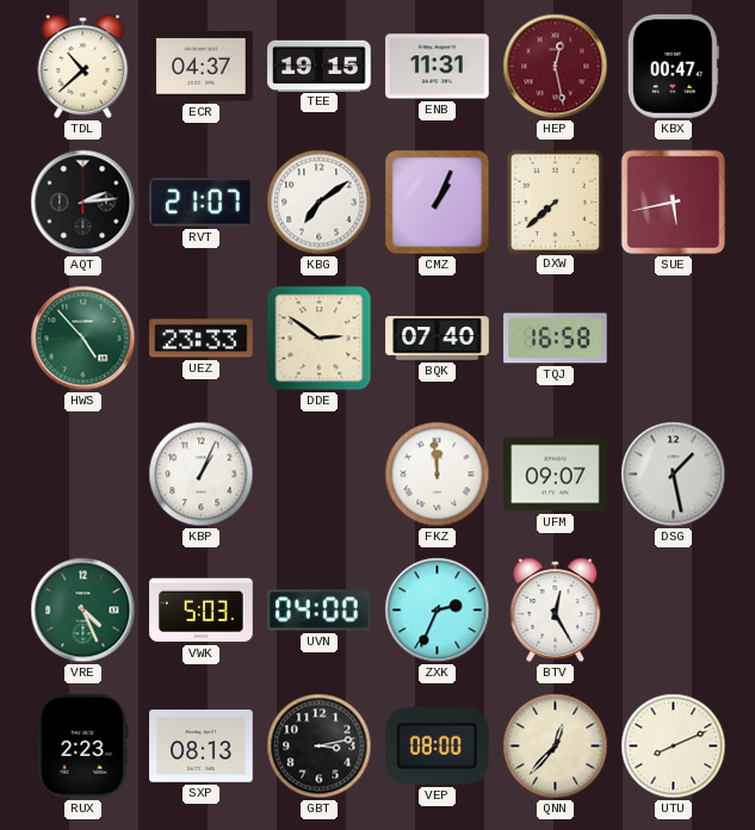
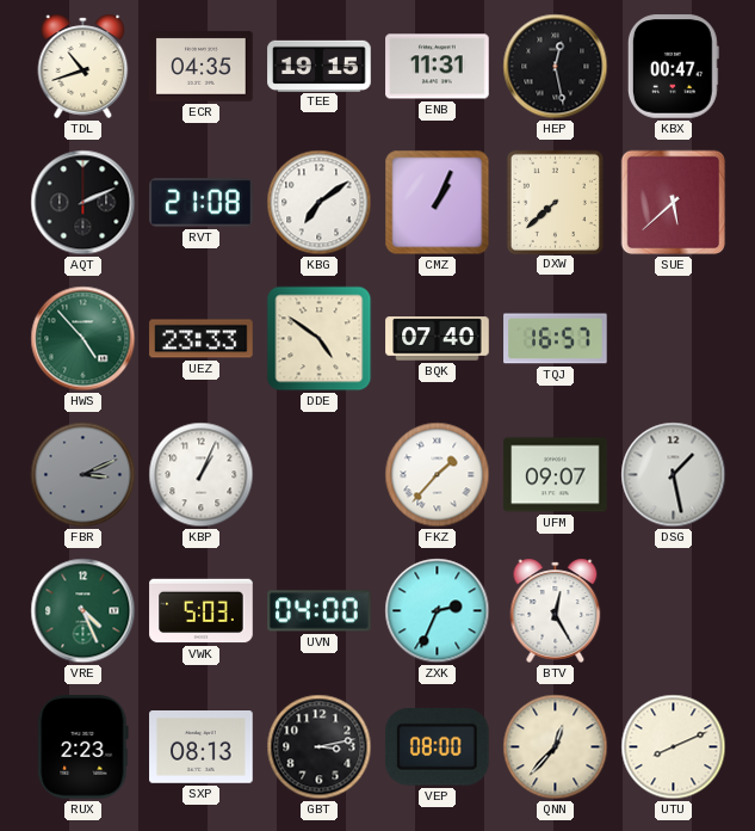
TDL: 10:38 -> 10:42 (83, 66)
ECR: 04:37 -> 04:35 (202, 67)
HEP dial: burgundy -> black (556, 67)
AQT: 2:14 -> 2:11 (83, 203)
RVT: 21:07 -> 21:08 (202, 203)
SUE: 5:43 -> 5:38 (674, 203)
DDE: 2:51 -> 4:51 (320, 339)
TQJ: 16:58 -> 16:57 (556, 339)
FBR: none -> 3:11 (83, 475)
FKZ: 11:59 -> 1:37 (438, 475)
